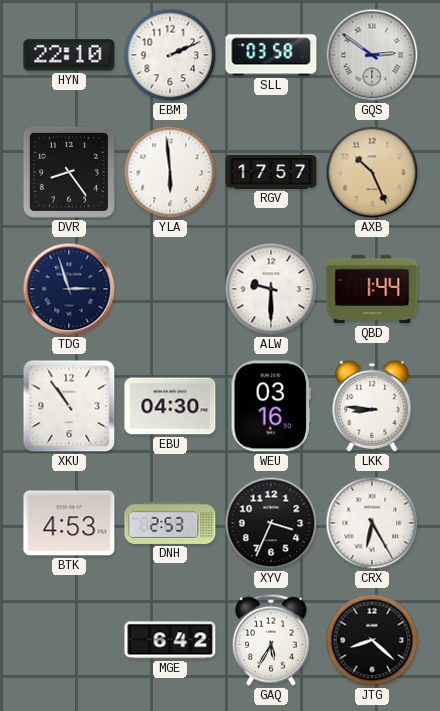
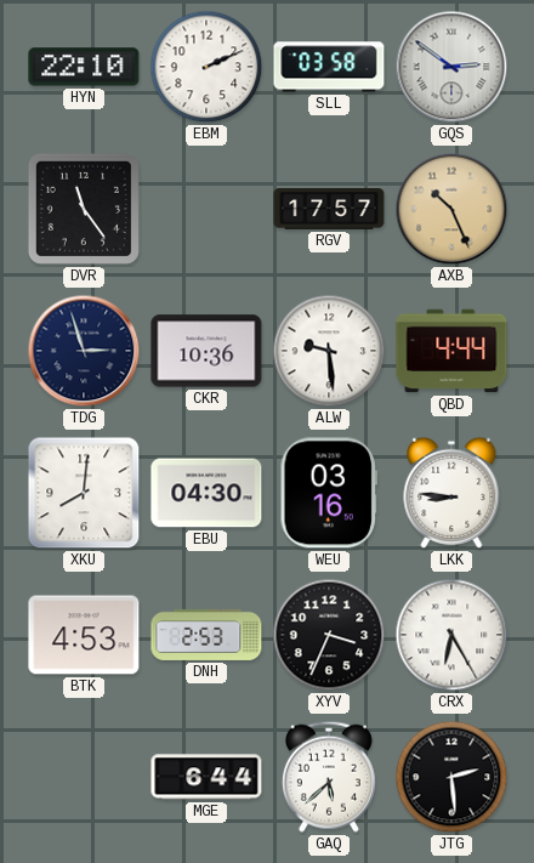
DVR: 8:24 -> 11:24 (84, 209)
YLA: 5:59 -> none (170, 172)
CKR: none -> 10:36 (206, 351)
ALW: 9:30 -> 9:29 (329, 351)
QBD: 1:44 -> 4:44 (451, 351)
XKU: 10:54 -> 8:01 (84, 493)
MGE: 6:42 -> 6:44 (206, 777)
GAQ: 5:35 -> 5:38 (329, 777)
JTG: 8:22 -> 2:29 (451, 777)
